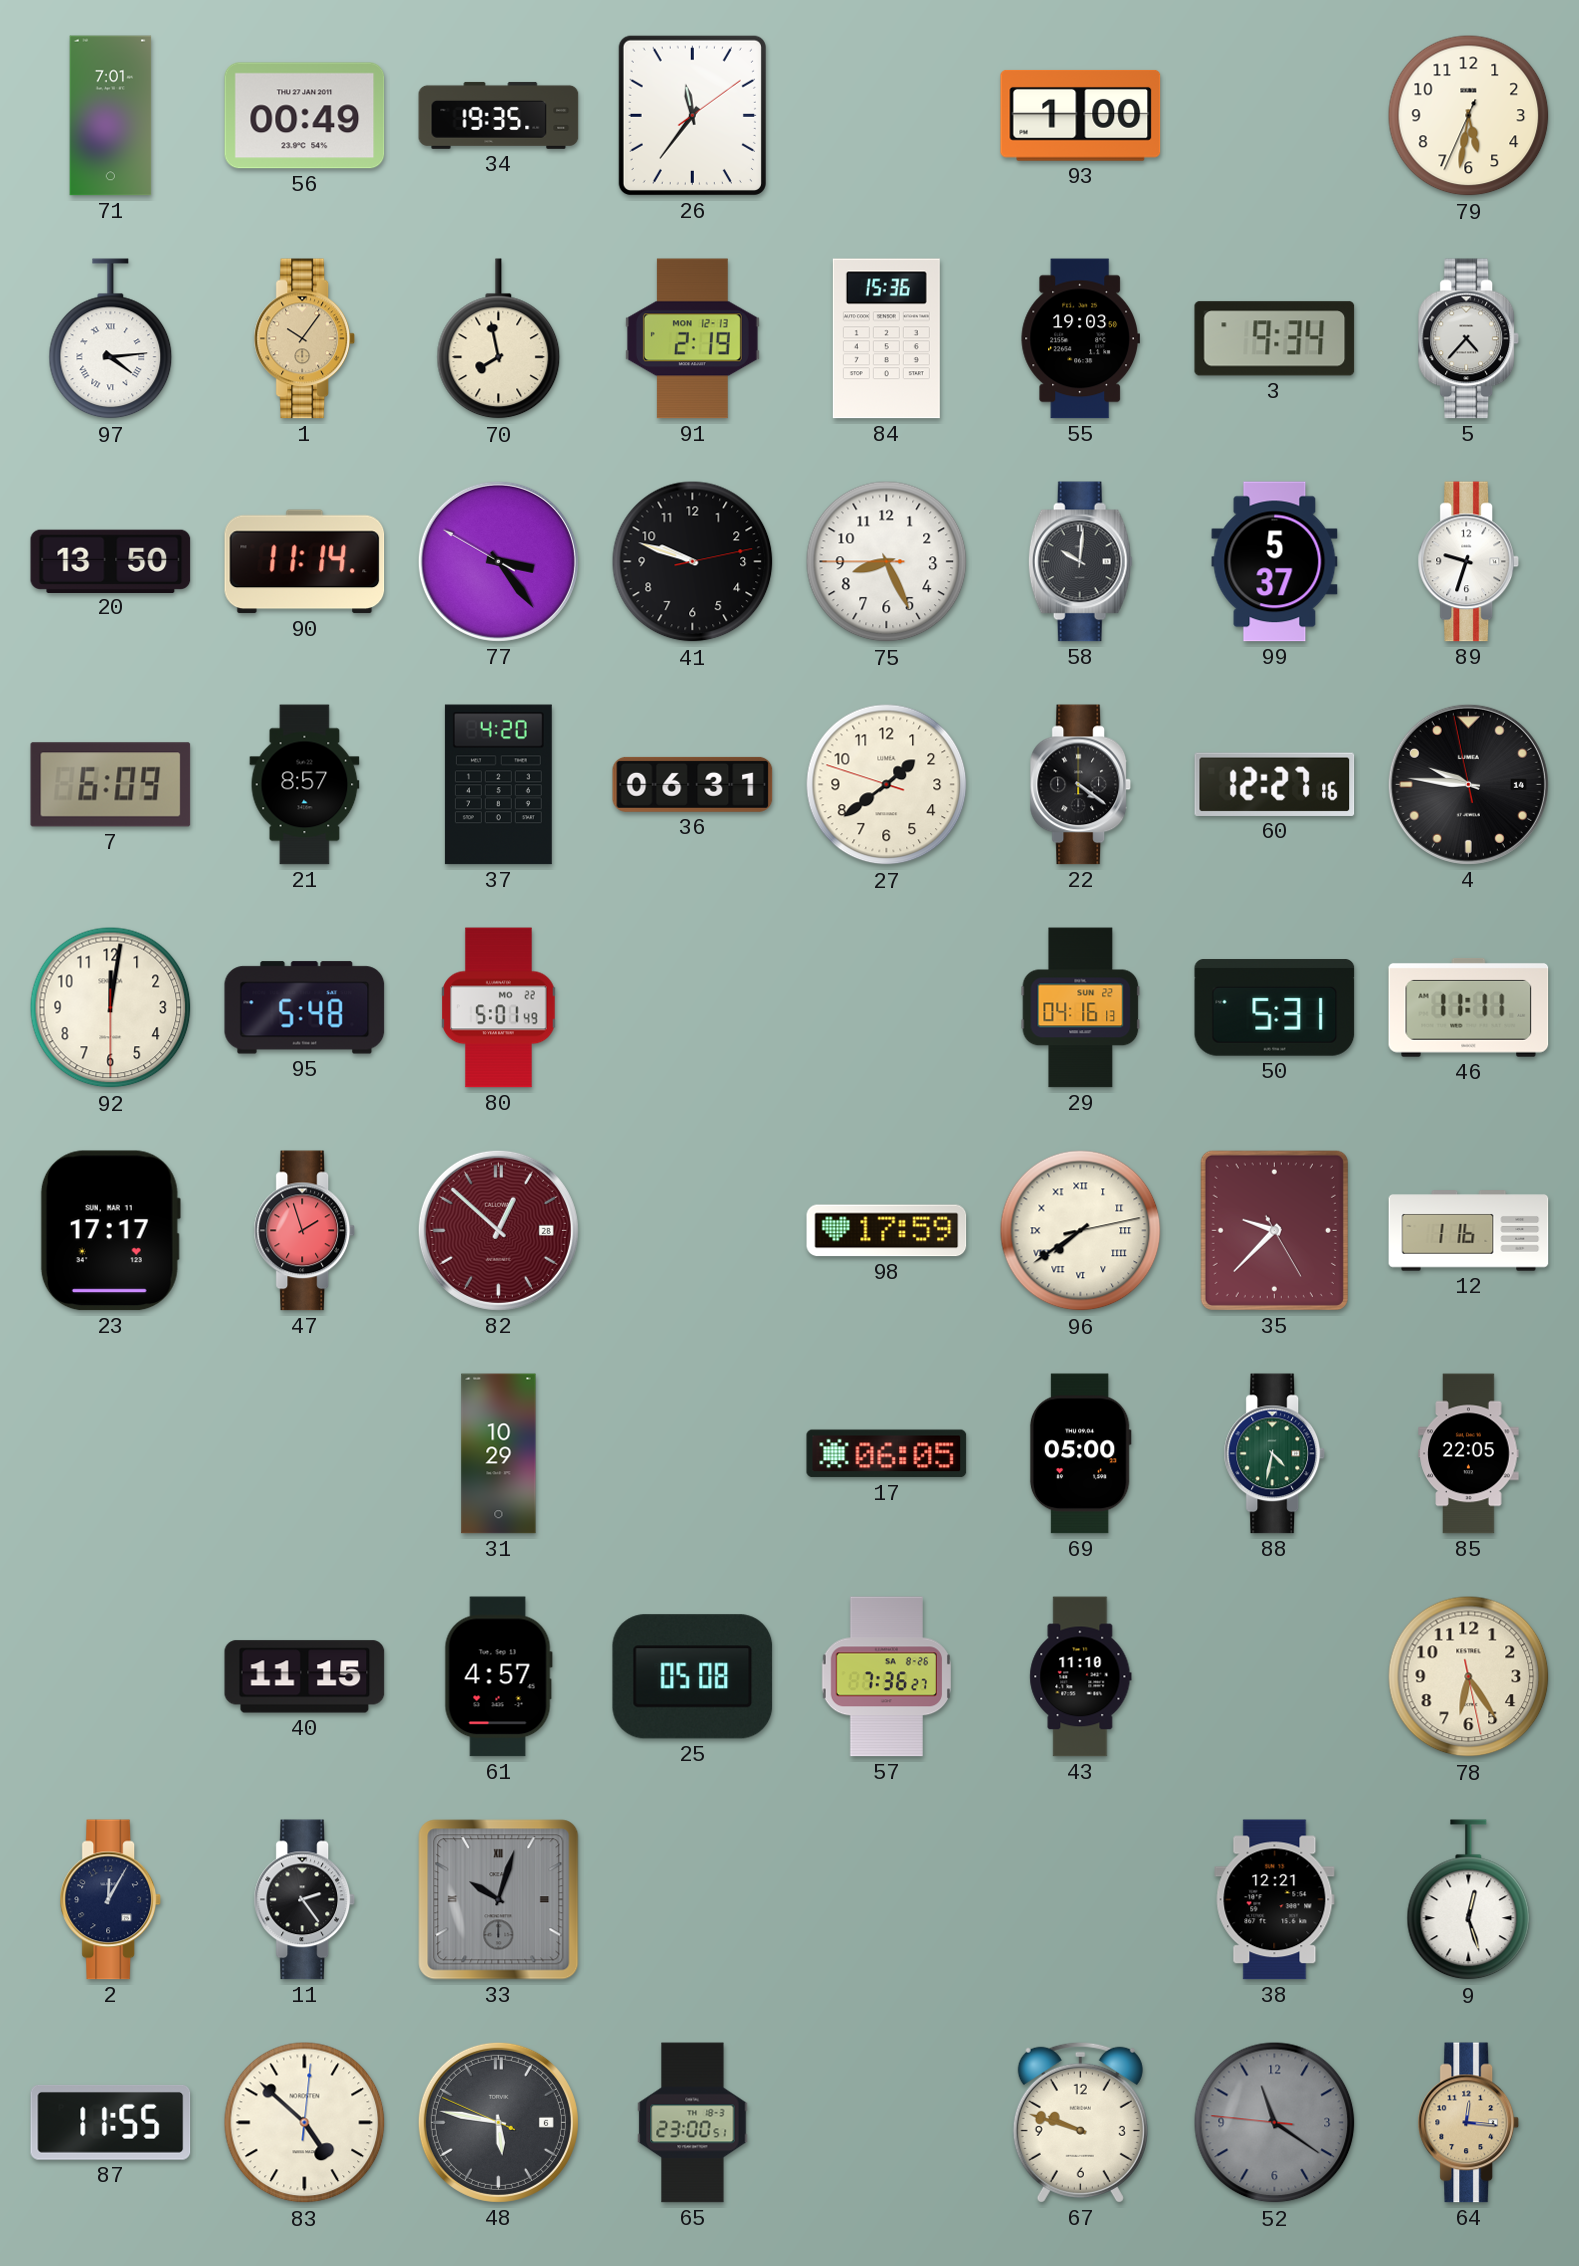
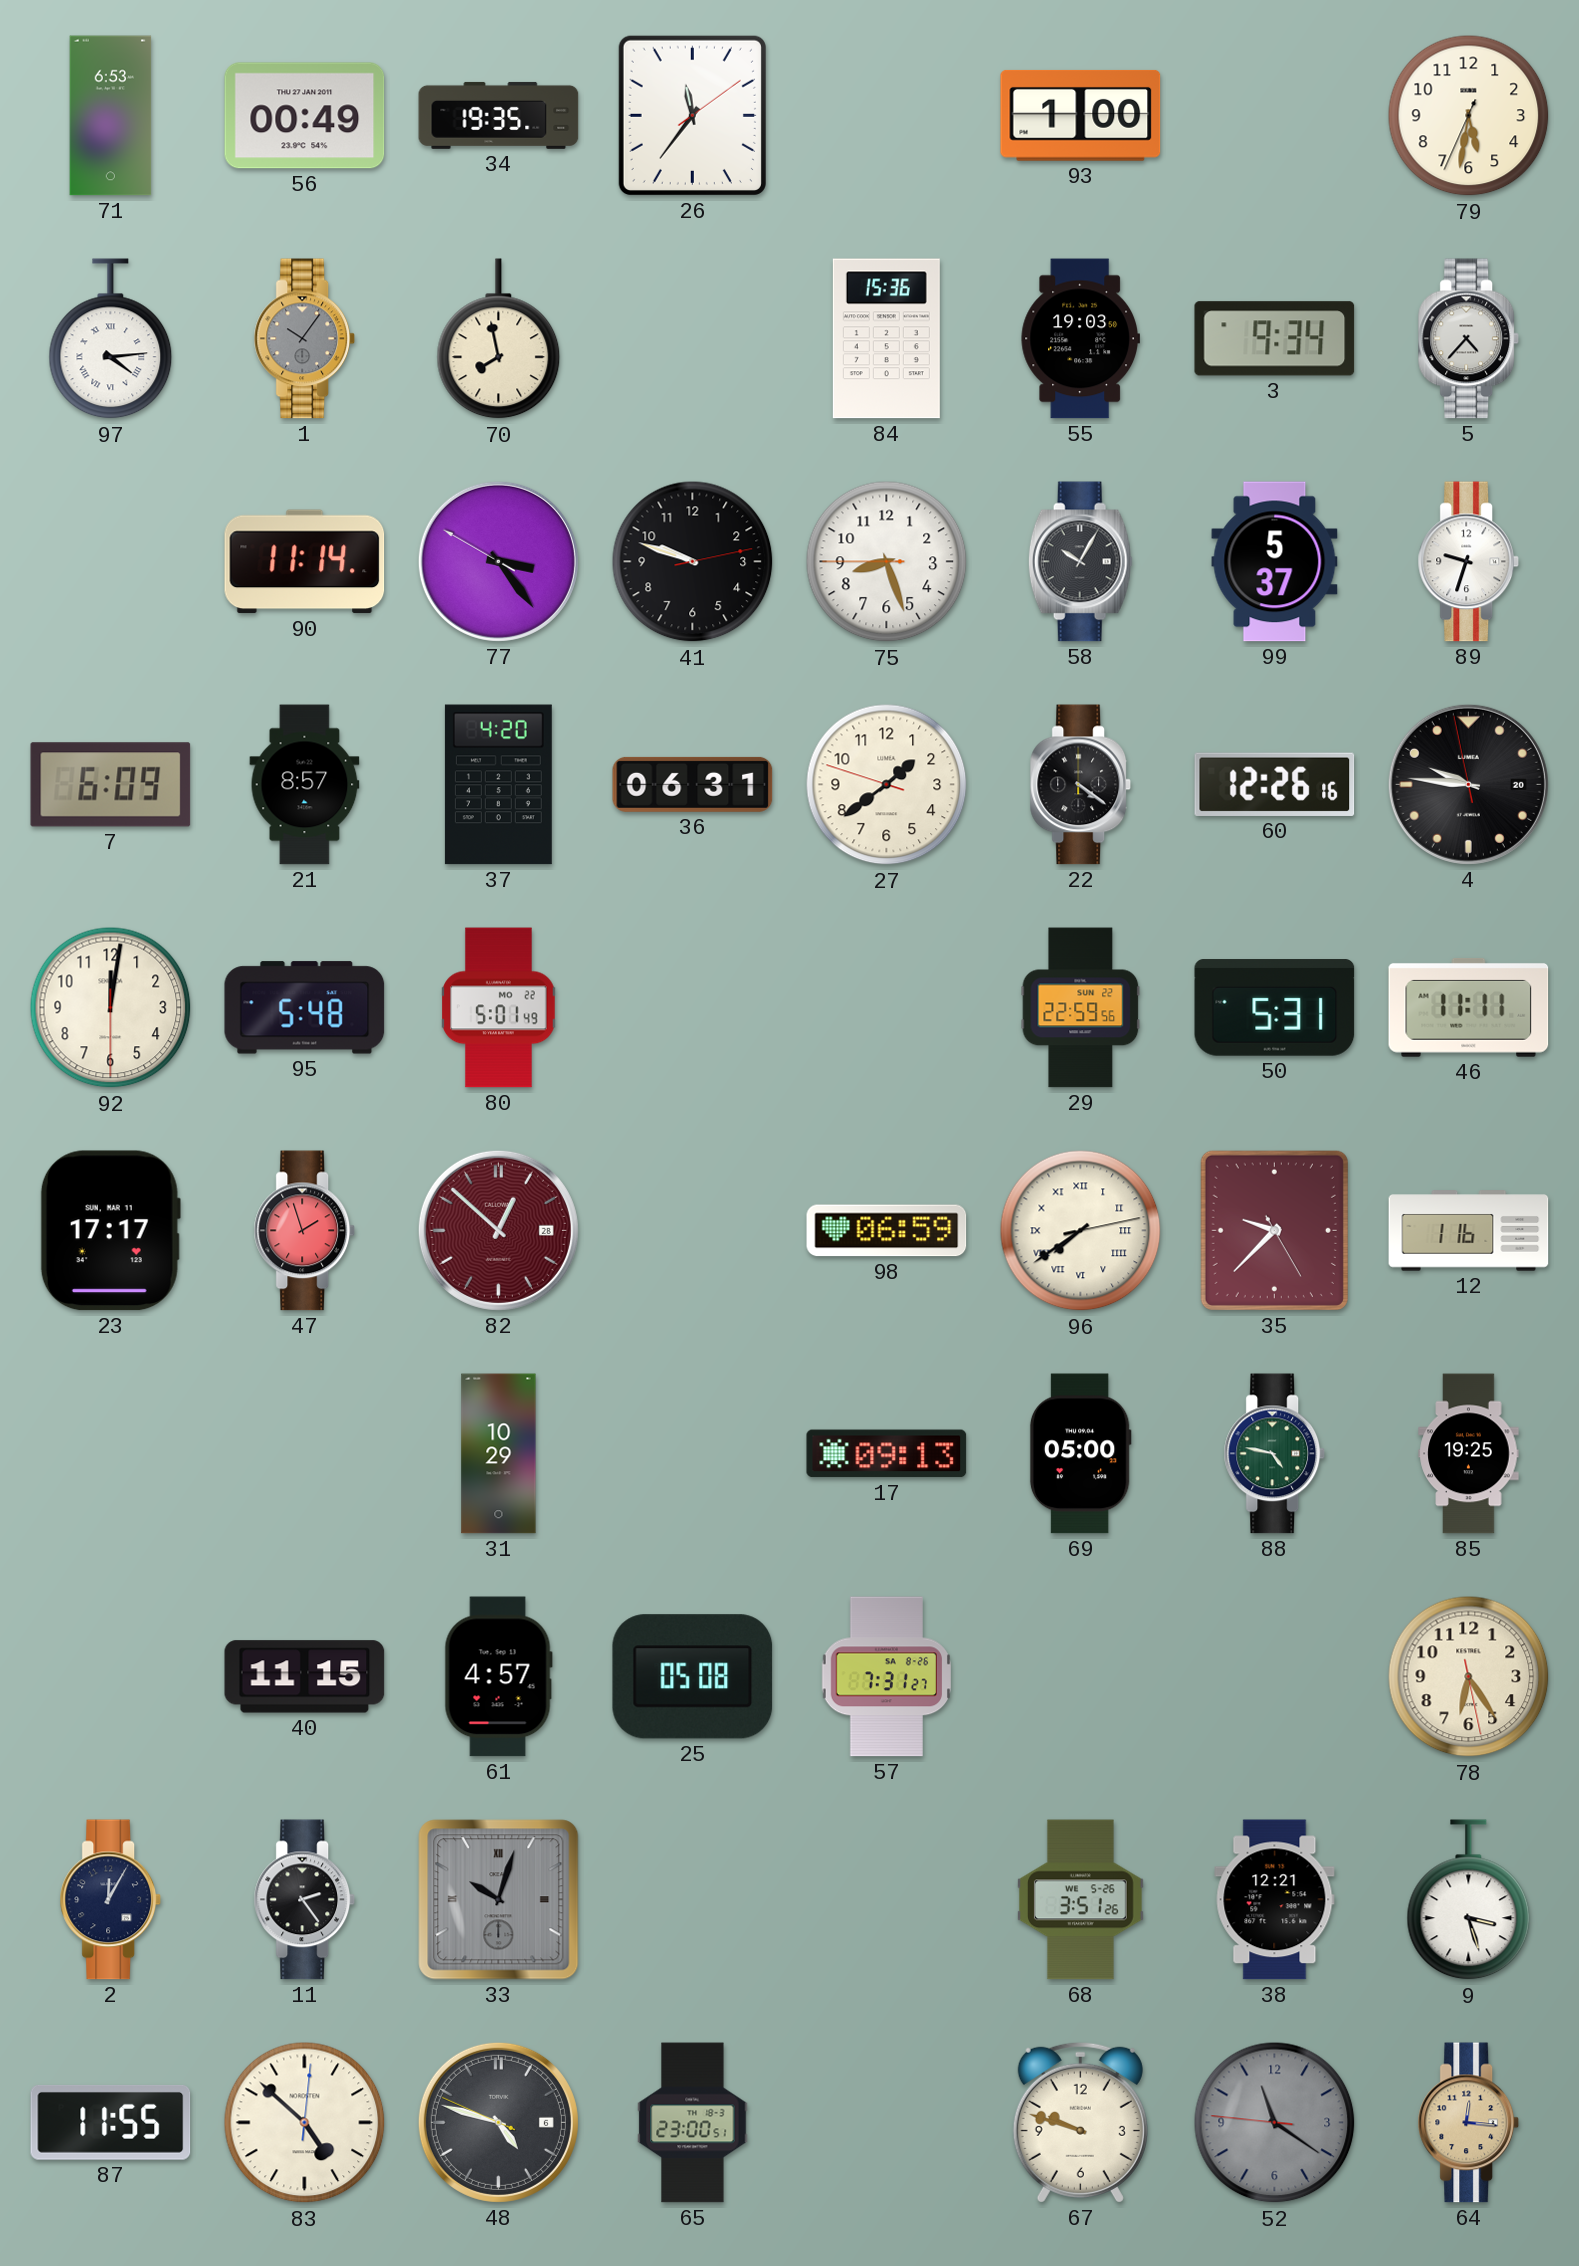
71: 7:01 -> 6:53 (111, 116)
1 dial: champagne -> grey (305, 339)
91: 2:19 -> none (692, 339)
20: 13:50 -> none (111, 561)
75: 8:25 -> 8:26 (887, 562)
58: 10:01 -> 10:05 (1080, 562)
60: 12:27 -> 12:26 (1275, 784)
4 date: 14 -> 20 (1468, 784)
29: 04:16 -> 22:59 (1081, 1008)
98: 17:59 -> 06:59 (887, 1231)
17: 06:05 -> 09:13 (887, 1454)
88: 4:32 -> 4:47 (1275, 1454)
85: 22:05 -> 19:25 (1469, 1454)
57: 7:36 -> 7:31 (886, 1677)
43: 11:10 -> none (1081, 1677)
68: none -> 3:51 (1080, 1900)
9: 12:27 -> 3:27 (1469, 1900)
48: 5:46 -> 4:47 (498, 2122)
